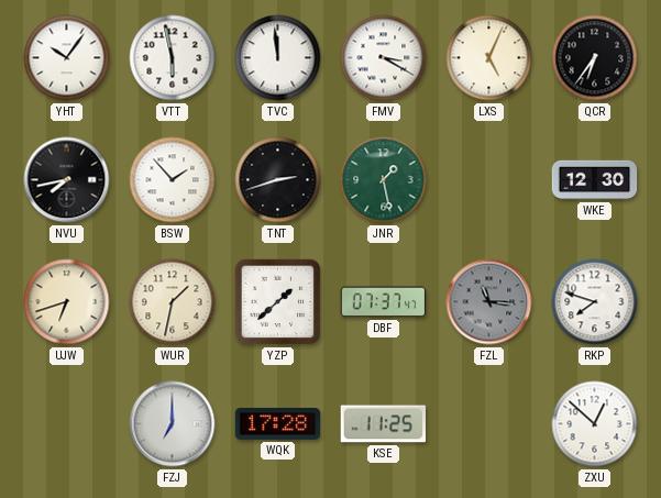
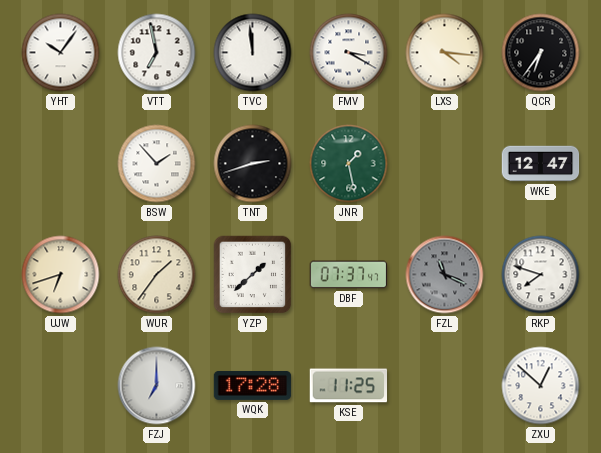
VTT: 5:58 -> 6:58 (157, 53)
LXS: 5:04 -> 4:16 (445, 53)
NVU: 7:43 -> none (67, 180)
WKE: 12:30 -> 12:47 (541, 164)
WUR: 1:32 -> 1:36 (157, 275)
FZL: 11:16 -> 11:19 (445, 275)
